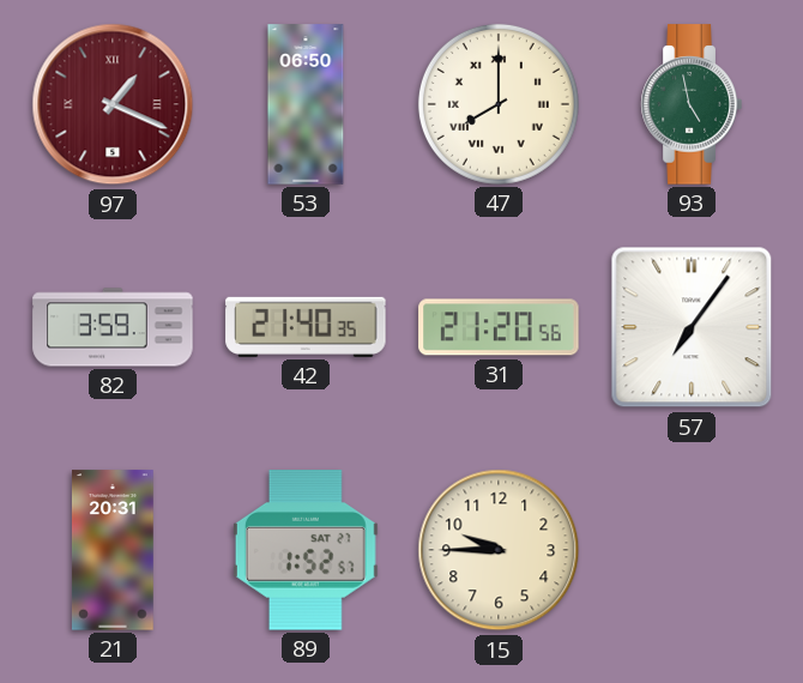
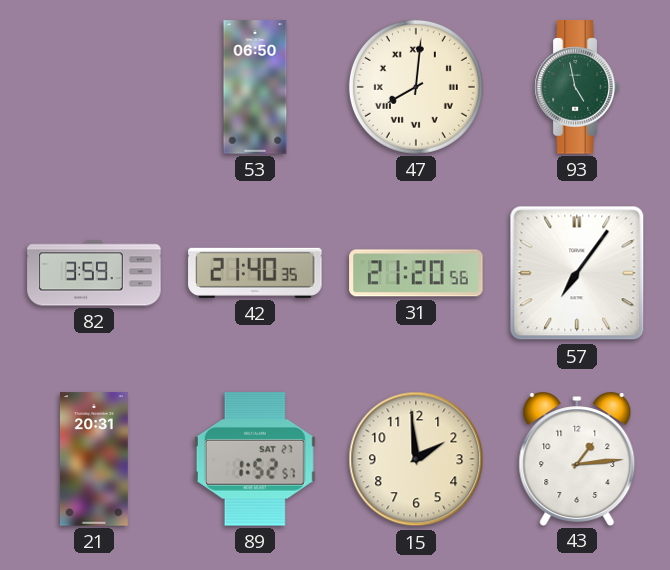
97: 1:19 -> none (113, 104)
47: 8:00 -> 8:01 (416, 87)
15: 9:45 -> 1:59 (416, 459)
43: none -> 1:14 (577, 458)
